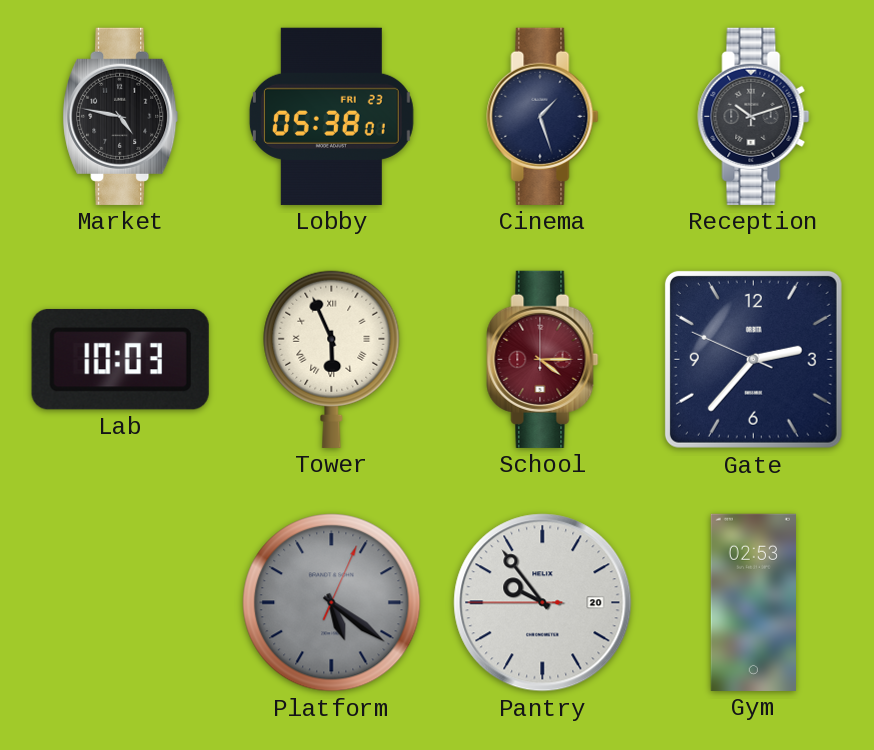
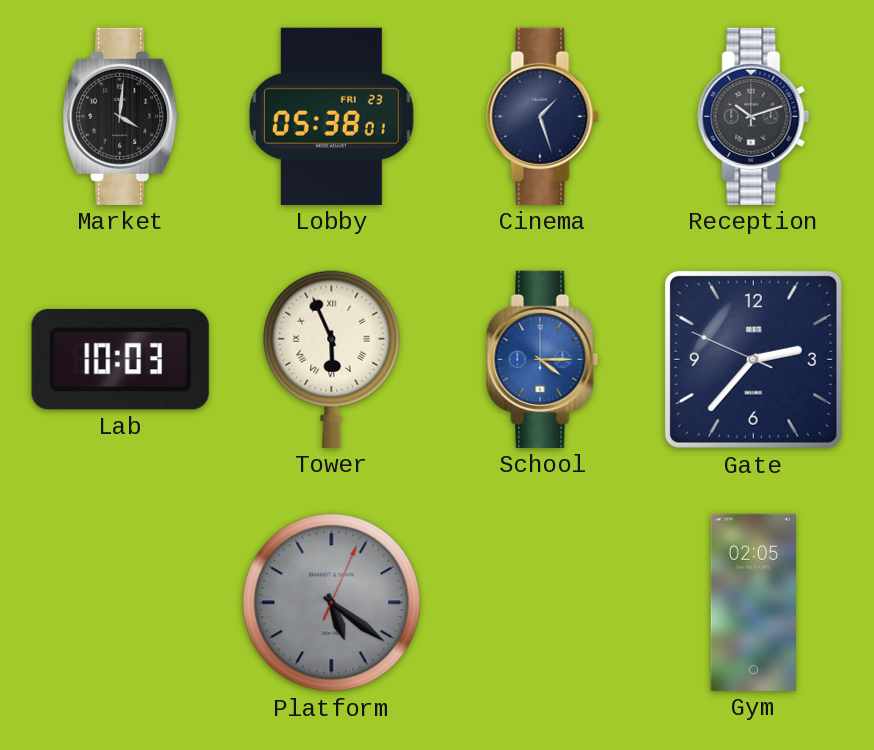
Market: 4:47 -> 4:01 (121, 116)
School dial: burgundy -> blue (543, 359)
Pantry: 9:53 -> none (543, 603)
Gym: 02:53 -> 02:05 (753, 602)
